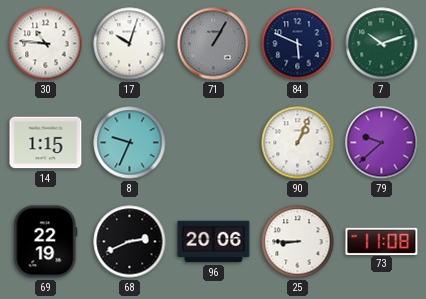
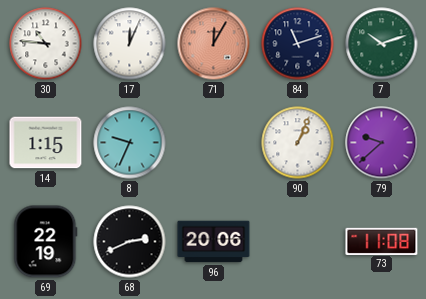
17: 10:03 -> 12:04 (130, 44)
71: 1:05 -> 12:05 (214, 44)
71 dial: grey -> salmon (214, 44)
84: 5:49 -> 11:12 (298, 44)
25: 8:45 -> none (298, 242)
